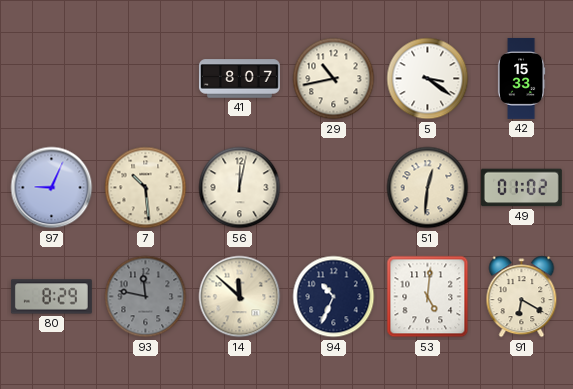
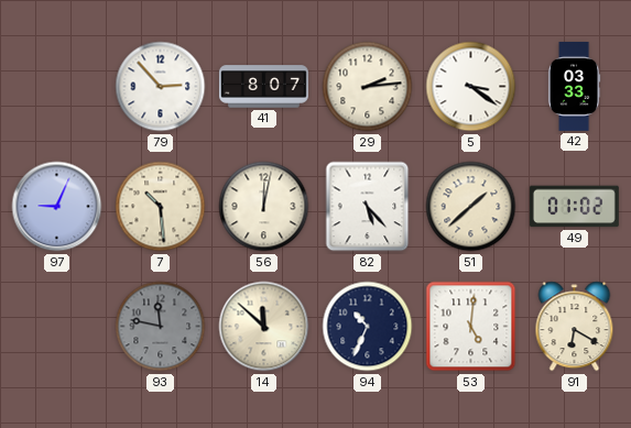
79: none -> 2:53 (161, 87)
29: 10:43 -> 2:14 (368, 87)
42: 15:33 -> 03:33 (574, 86)
82: none -> 5:23 (368, 207)
51: 12:31 -> 1:38 (471, 207)
80: 8:29 -> none (51, 297)
